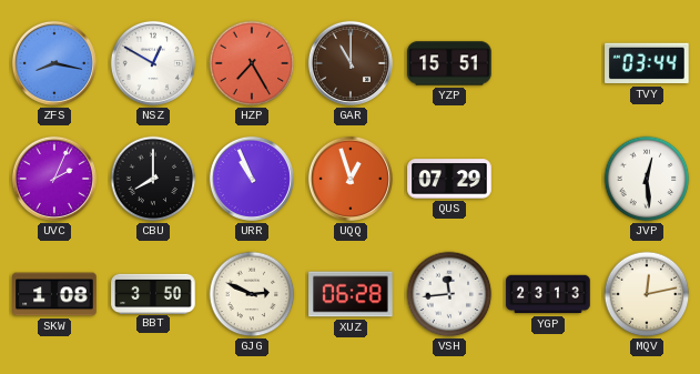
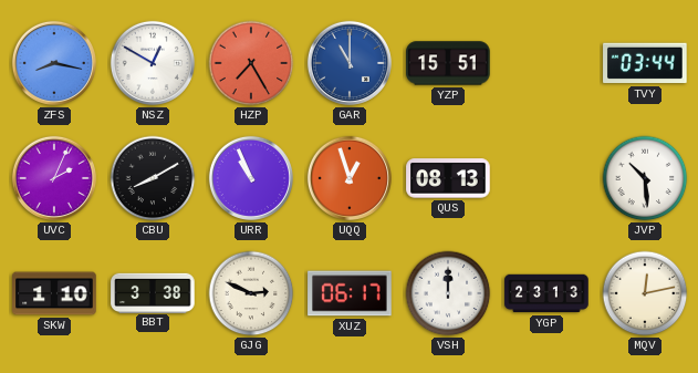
GAR dial: brown -> blue (350, 63)
CBU: 8:00 -> 8:10 (153, 178)
QUS: 07:29 -> 08:13 (448, 178)
JVP: 12:29 -> 10:29 (645, 178)
SKW: 1:08 -> 1:10 (54, 293)
BBT: 3:50 -> 3:38 (153, 292)
XUZ: 06:28 -> 06:17 (350, 293)
VSH: 11:44 -> 12:00 (448, 293)
